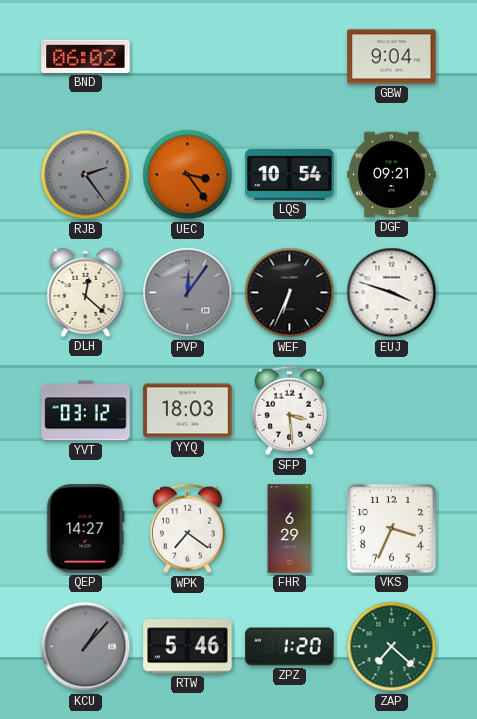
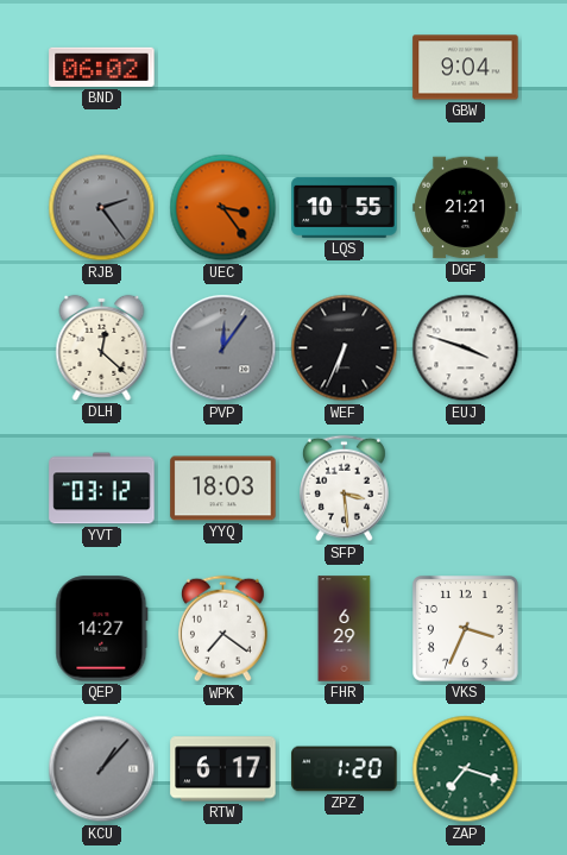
LQS: 10:54 -> 10:55 (345, 207)
DGF: 09:21 -> 21:21 (466, 208)
RTW: 5:46 -> 6:17 (223, 769)
ZAP: 7:22 -> 7:18 (466, 769)
